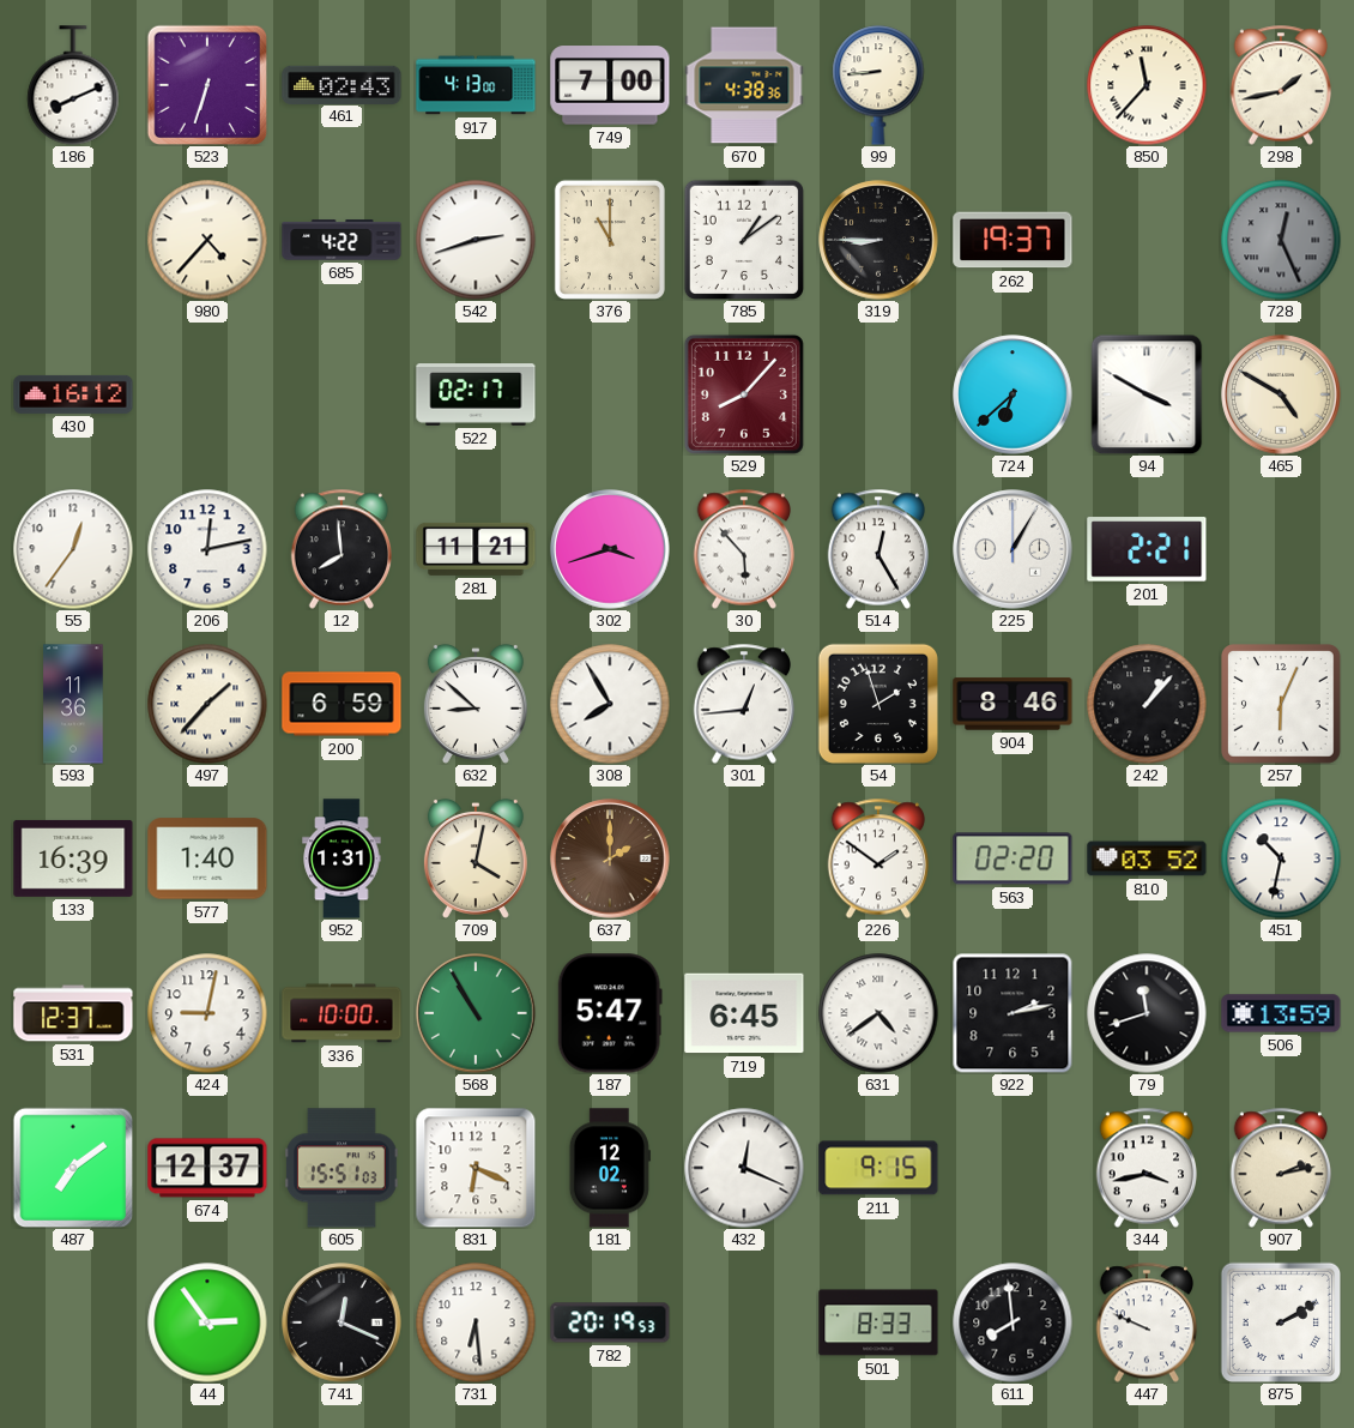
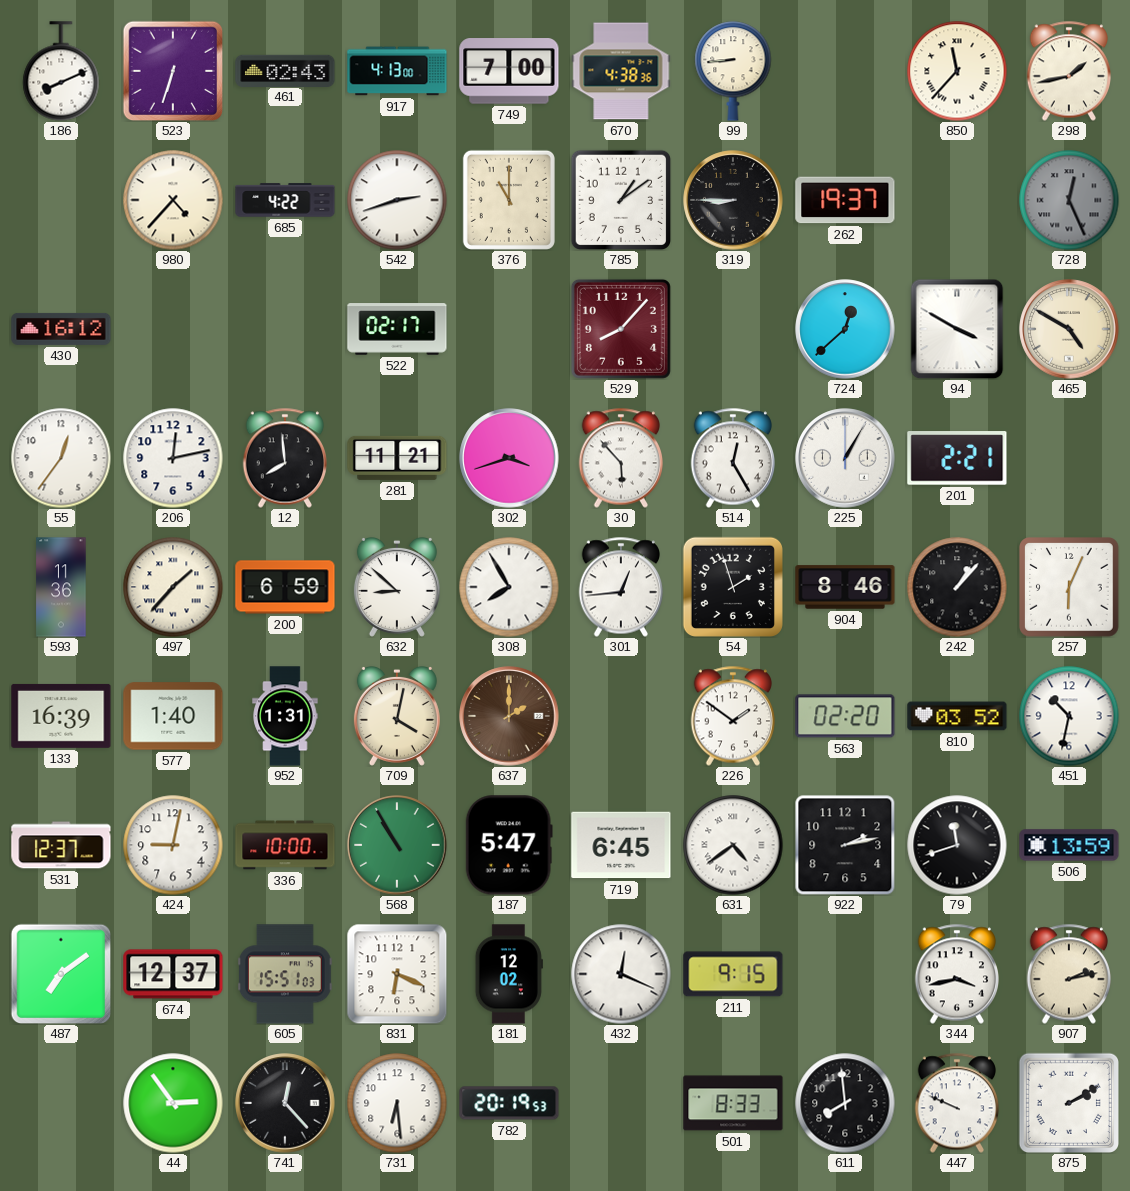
724: 6:38 -> 12:38 (845, 329)
741: 12:19 -> 12:23 (285, 1103)
